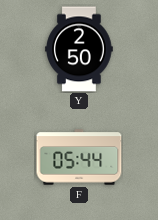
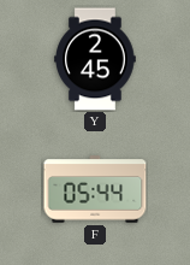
Y: 2:50 -> 2:45 (95, 59)
